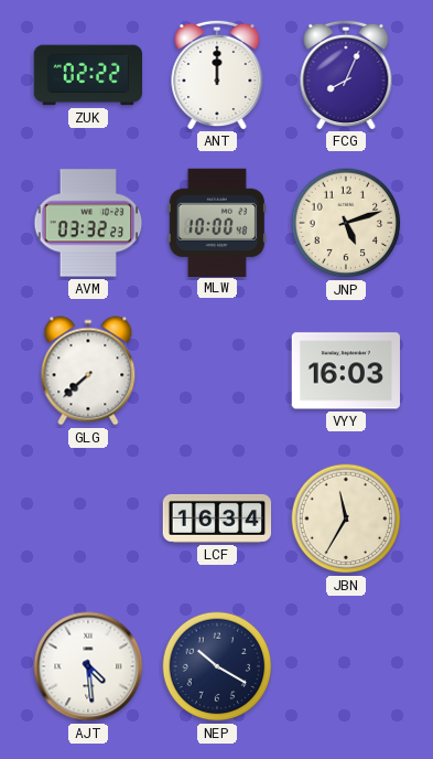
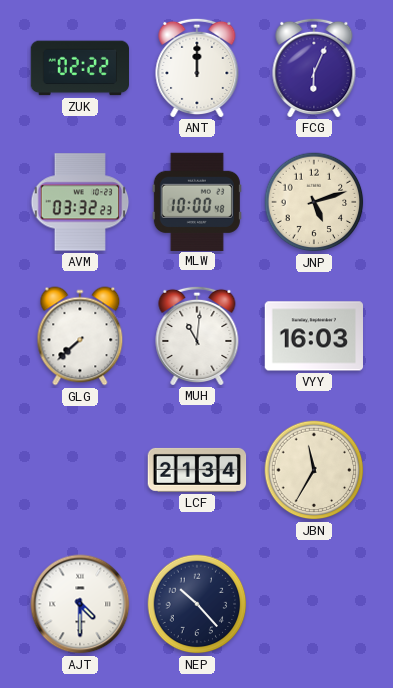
FCG: 8:04 -> 6:04 (314, 67)
MUH: none -> 11:01 (197, 335)
LCF: 16:34 -> 21:34 (197, 470)
AJT: 4:29 -> 4:30 (80, 604)
NEP: 10:20 -> 10:23 (197, 604)
